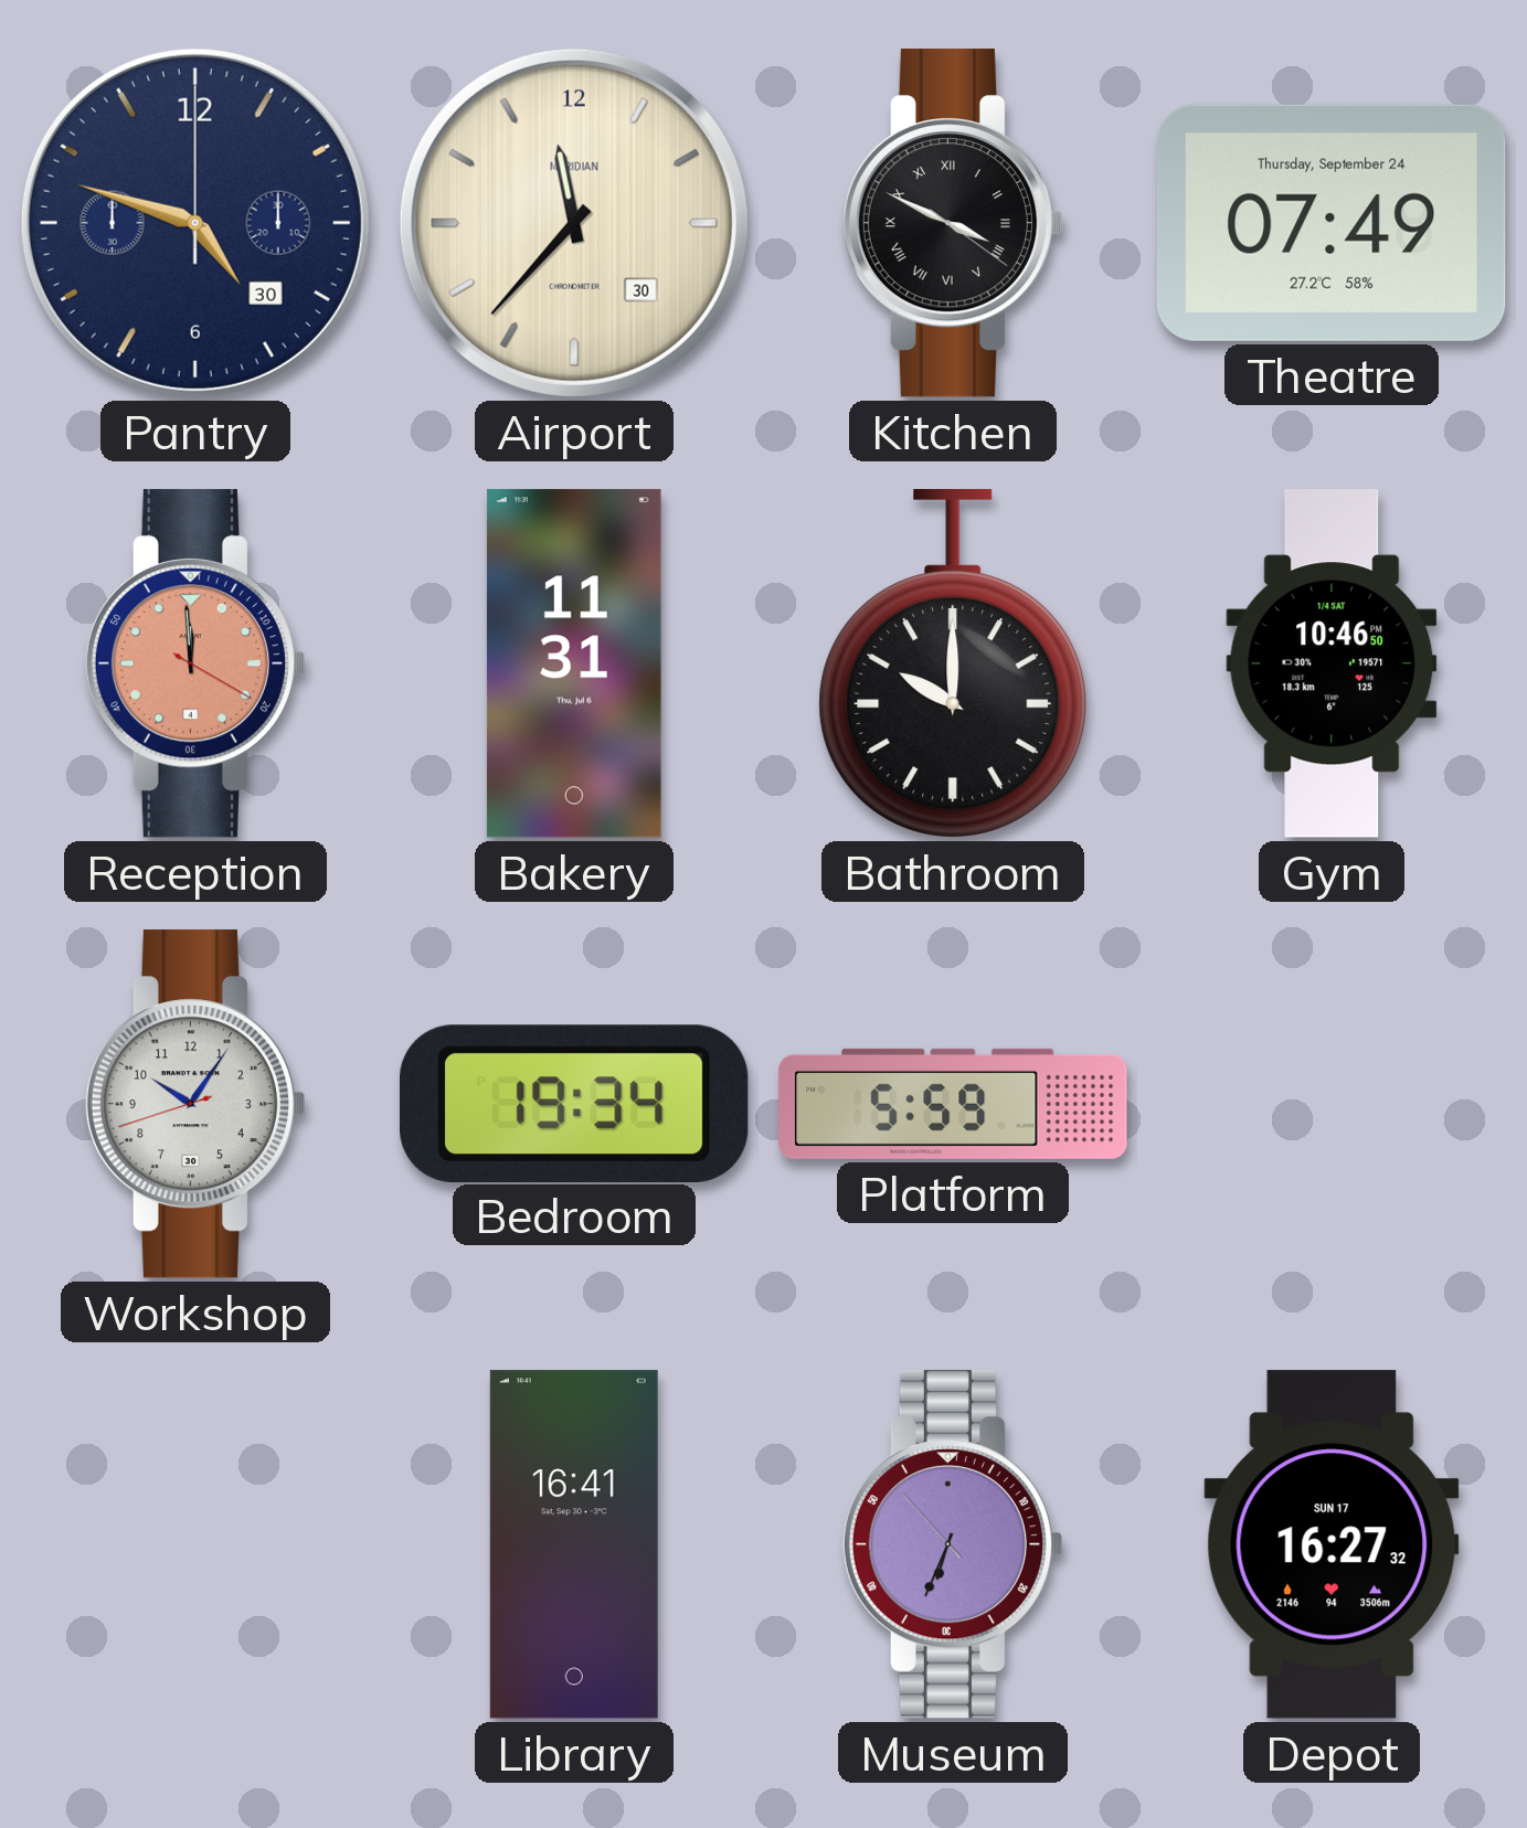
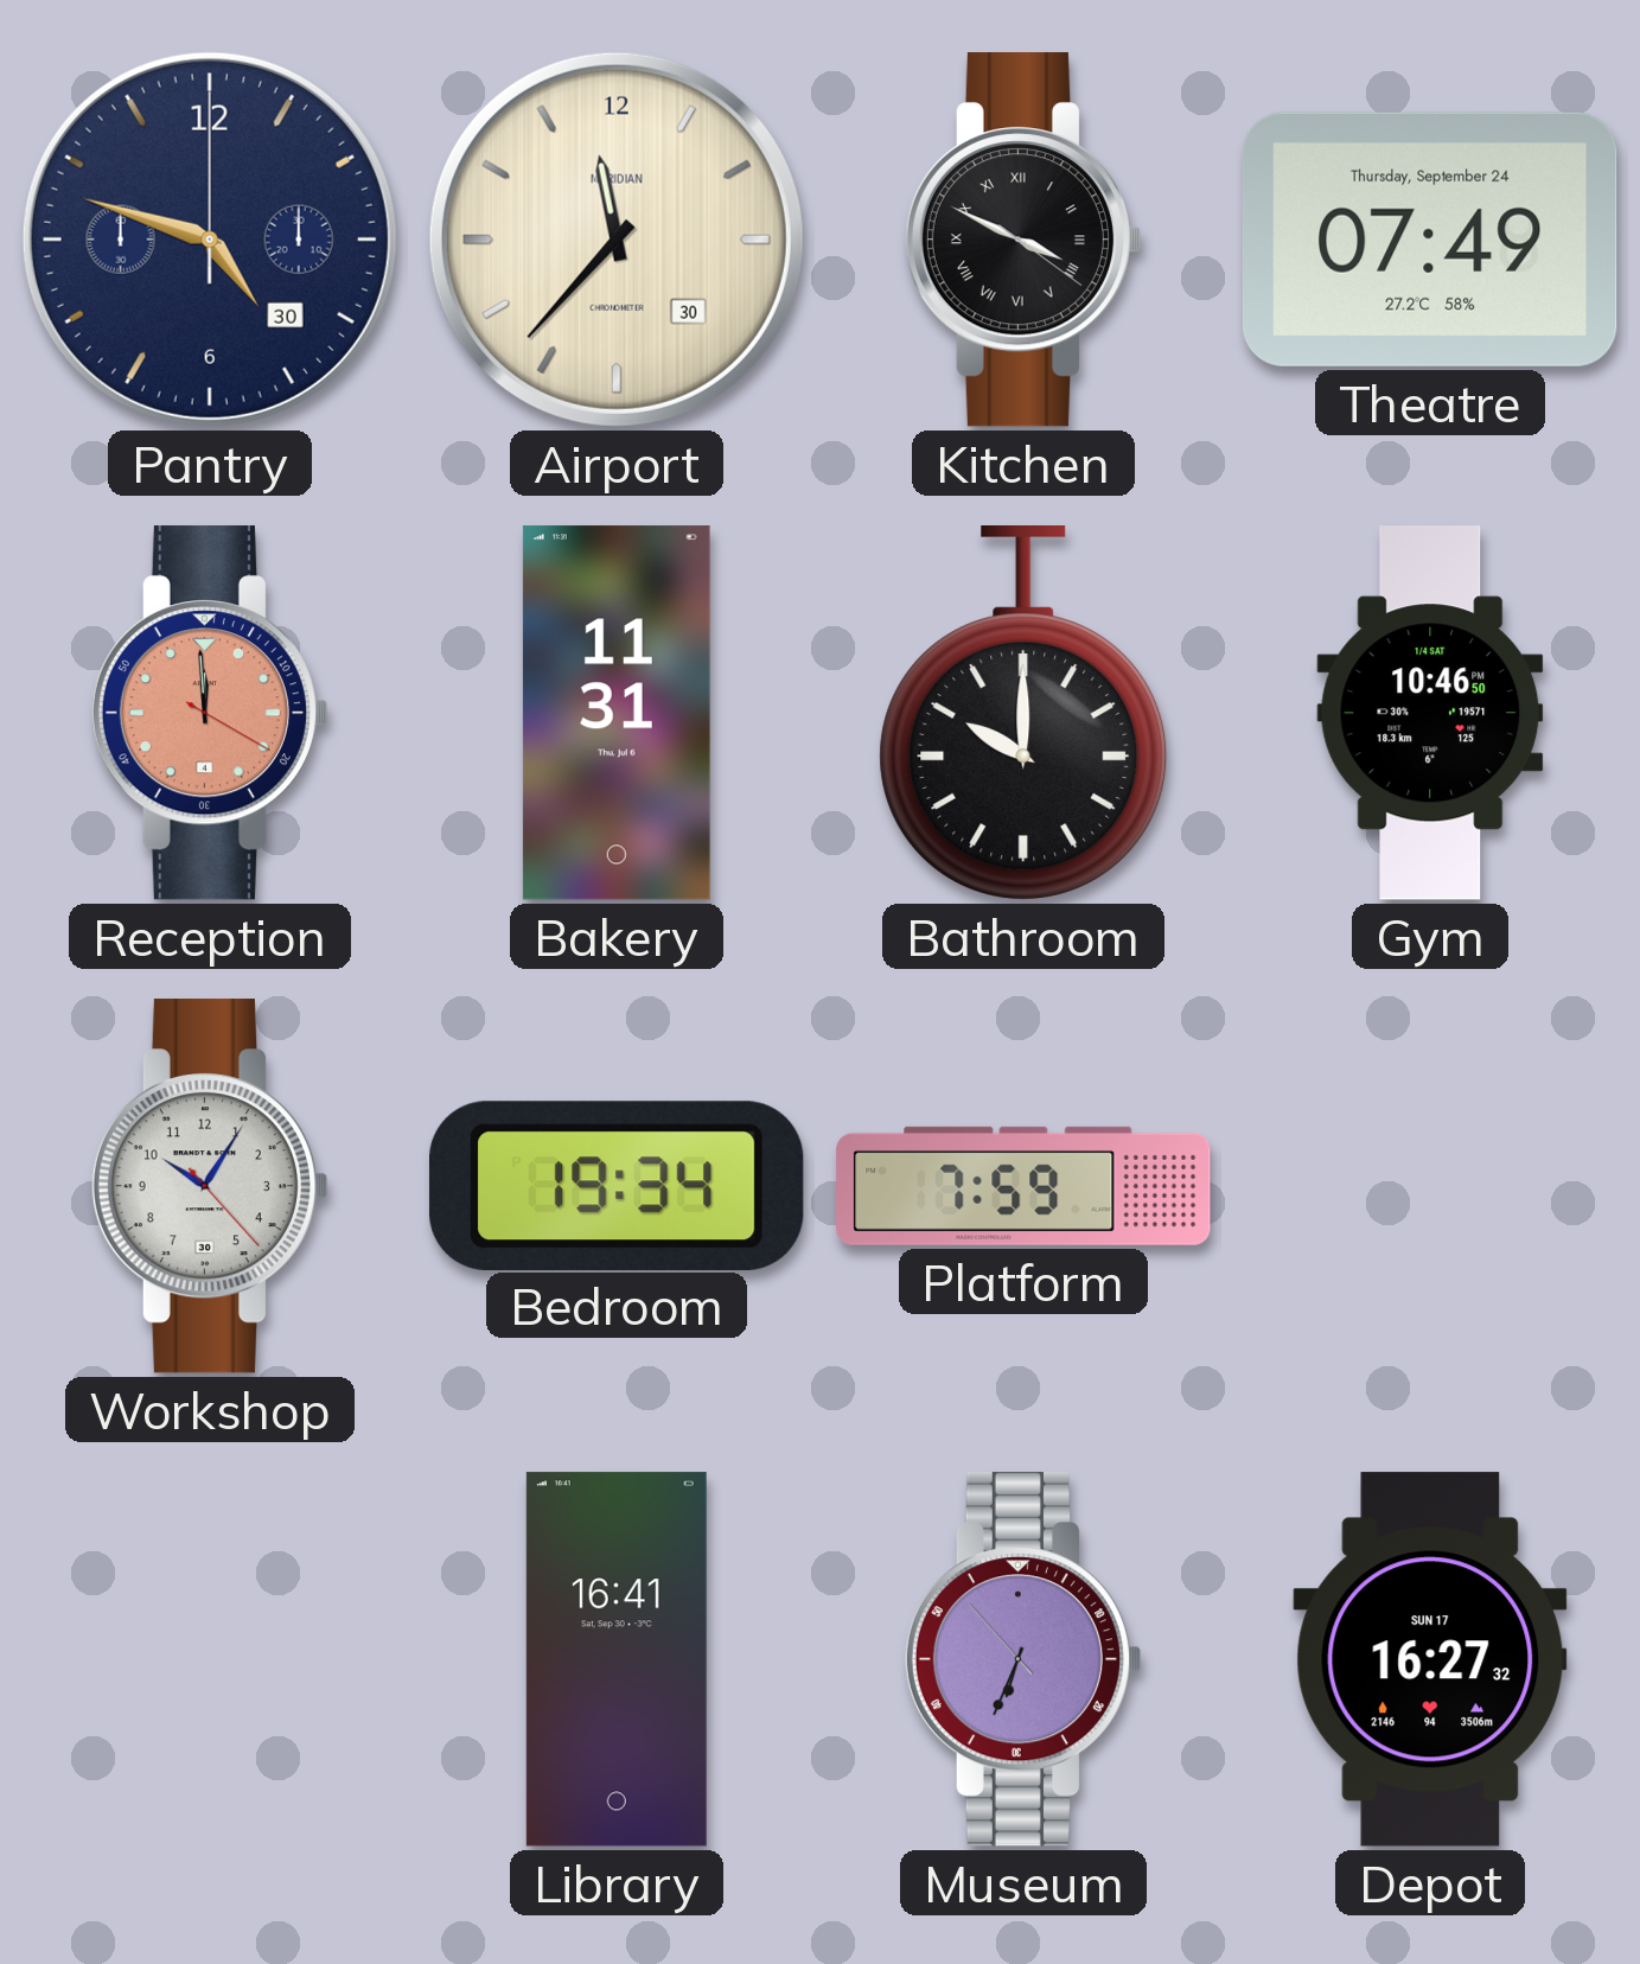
Workshop: 10:05:42 -> 10:05:23 (209, 1186)
Platform: 5:59 -> 7:59 (1023, 1186)
